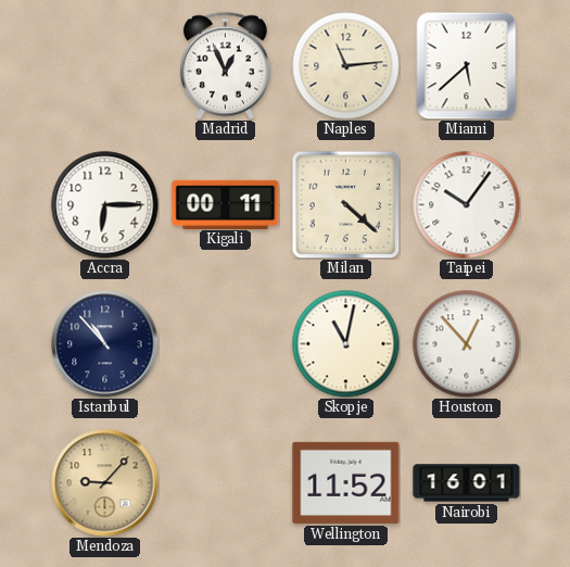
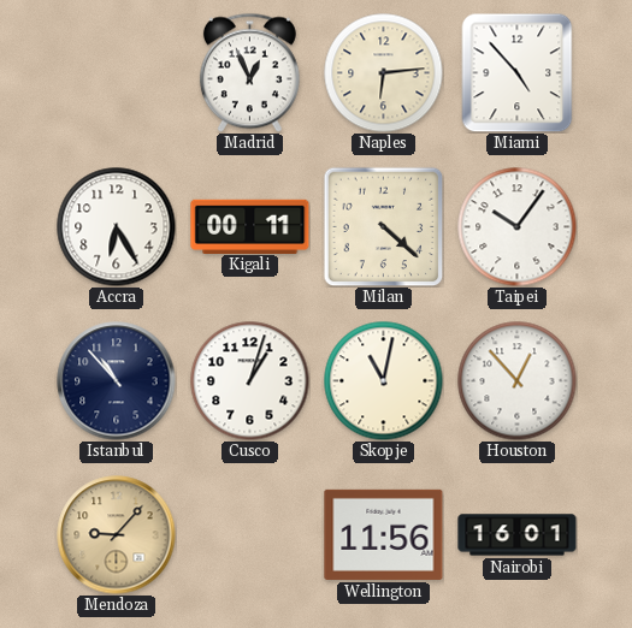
Naples: 11:14 -> 6:14 (384, 73)
Miami: 5:38 -> 4:53 (518, 72)
Accra: 6:15 -> 6:25 (117, 227)
Cusco: none -> 1:03 (250, 381)
Wellington: 11:52 -> 11:56 (384, 534)
